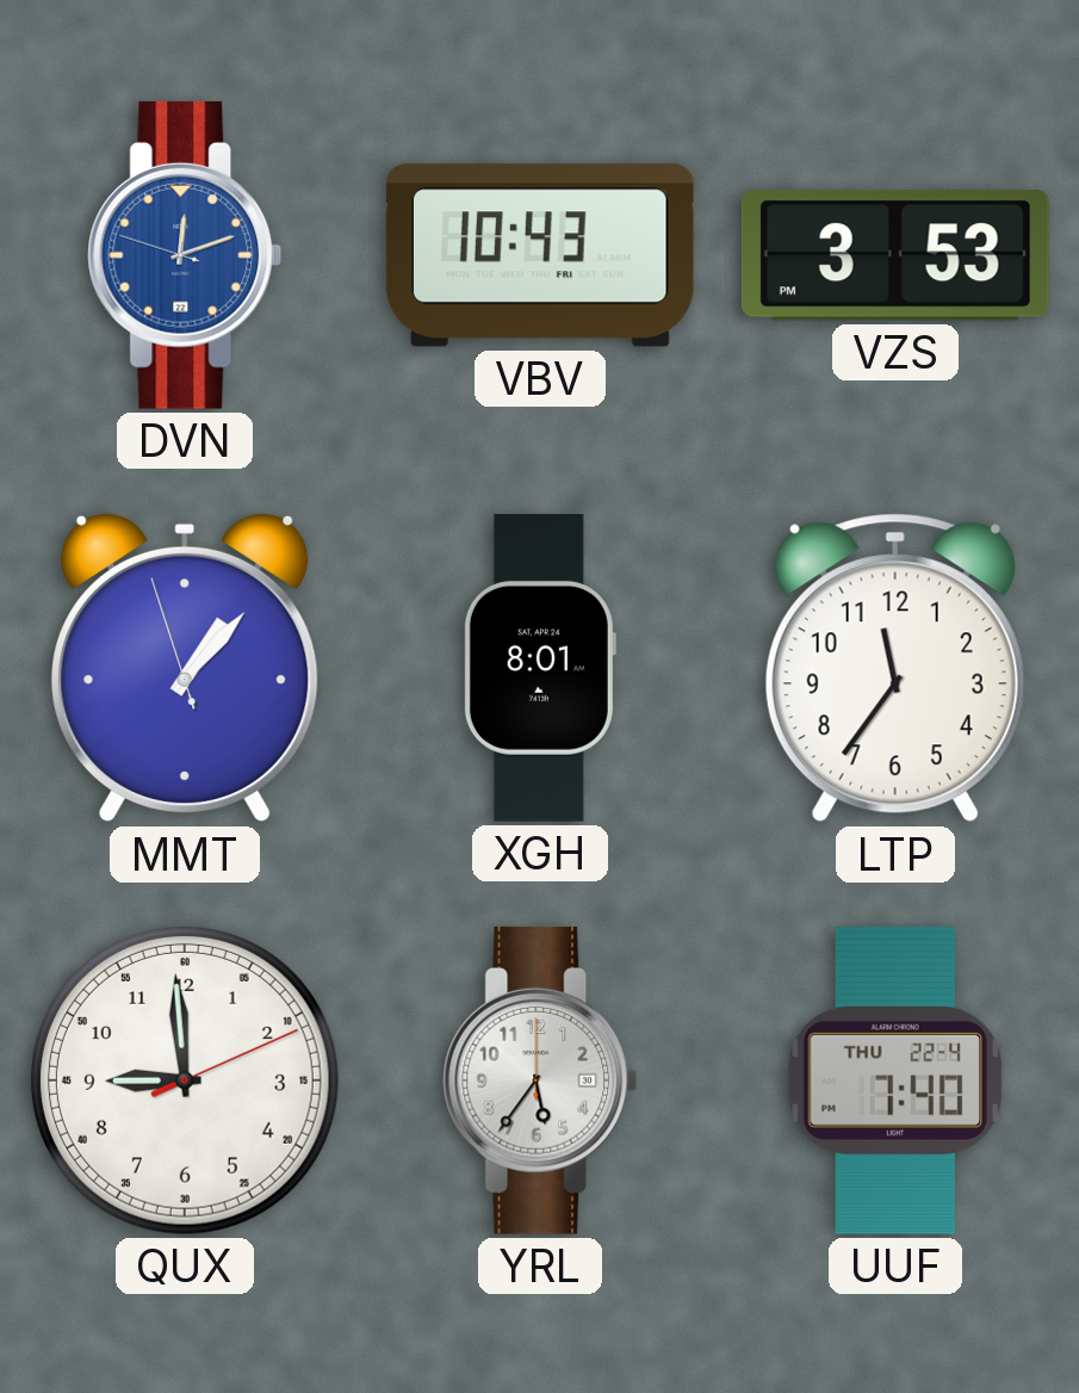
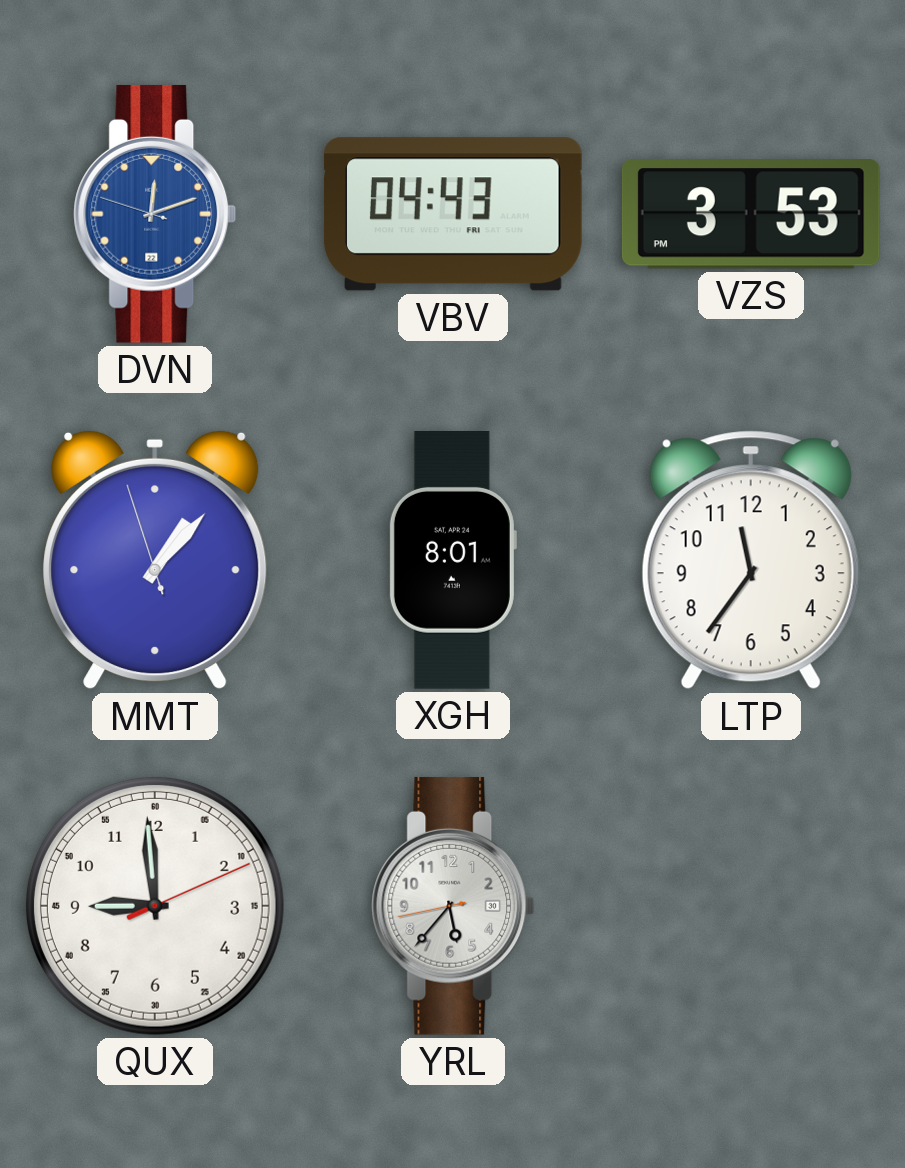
VBV: 10:43 -> 04:43 (453, 214)
YRL: 5:36:00 -> 5:36:43 (453, 906)
UUF: 7:40 -> none (895, 1081)
